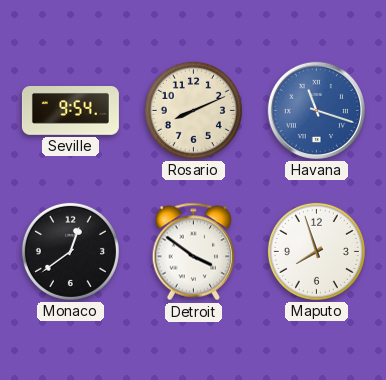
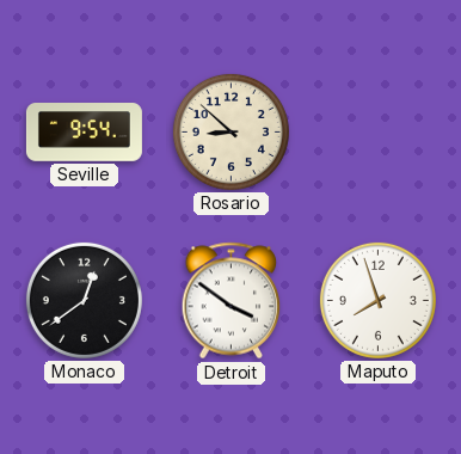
Rosario: 8:11 -> 8:52 (230, 131)
Havana: 11:18 -> none (316, 110)
